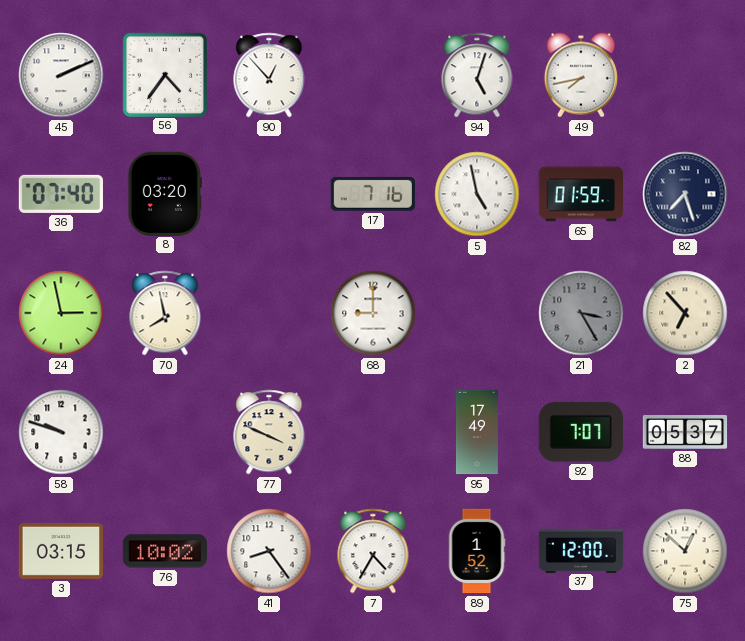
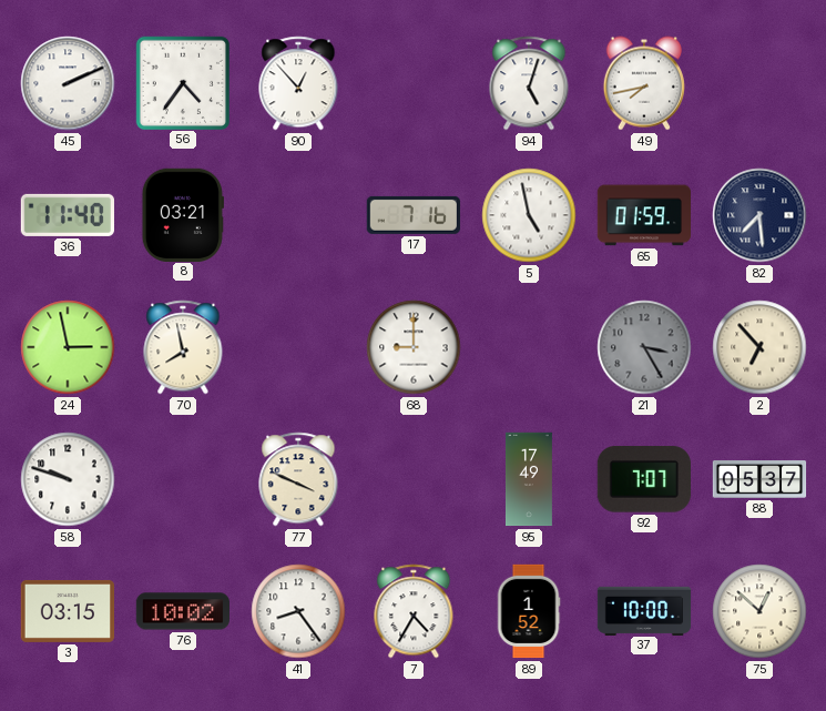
36: 07:40 -> 11:40 (67, 215)
8: 03:20 -> 03:21 (183, 214)
82: 7:27 -> 7:29 (759, 215)
37: 12:00 -> 10:00 (644, 610)
